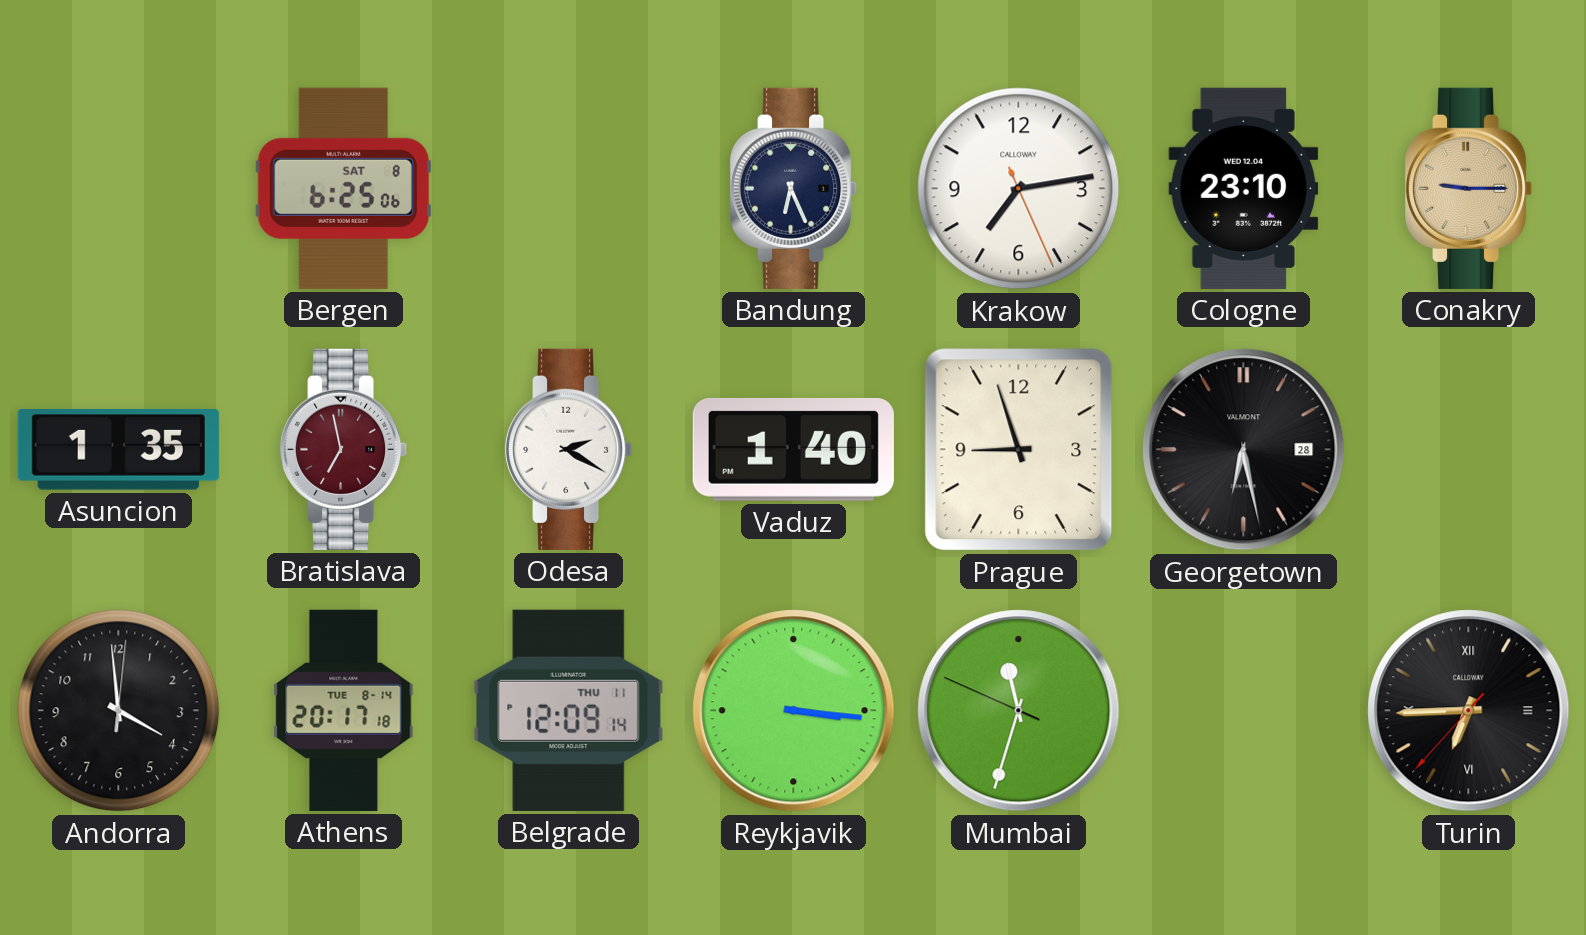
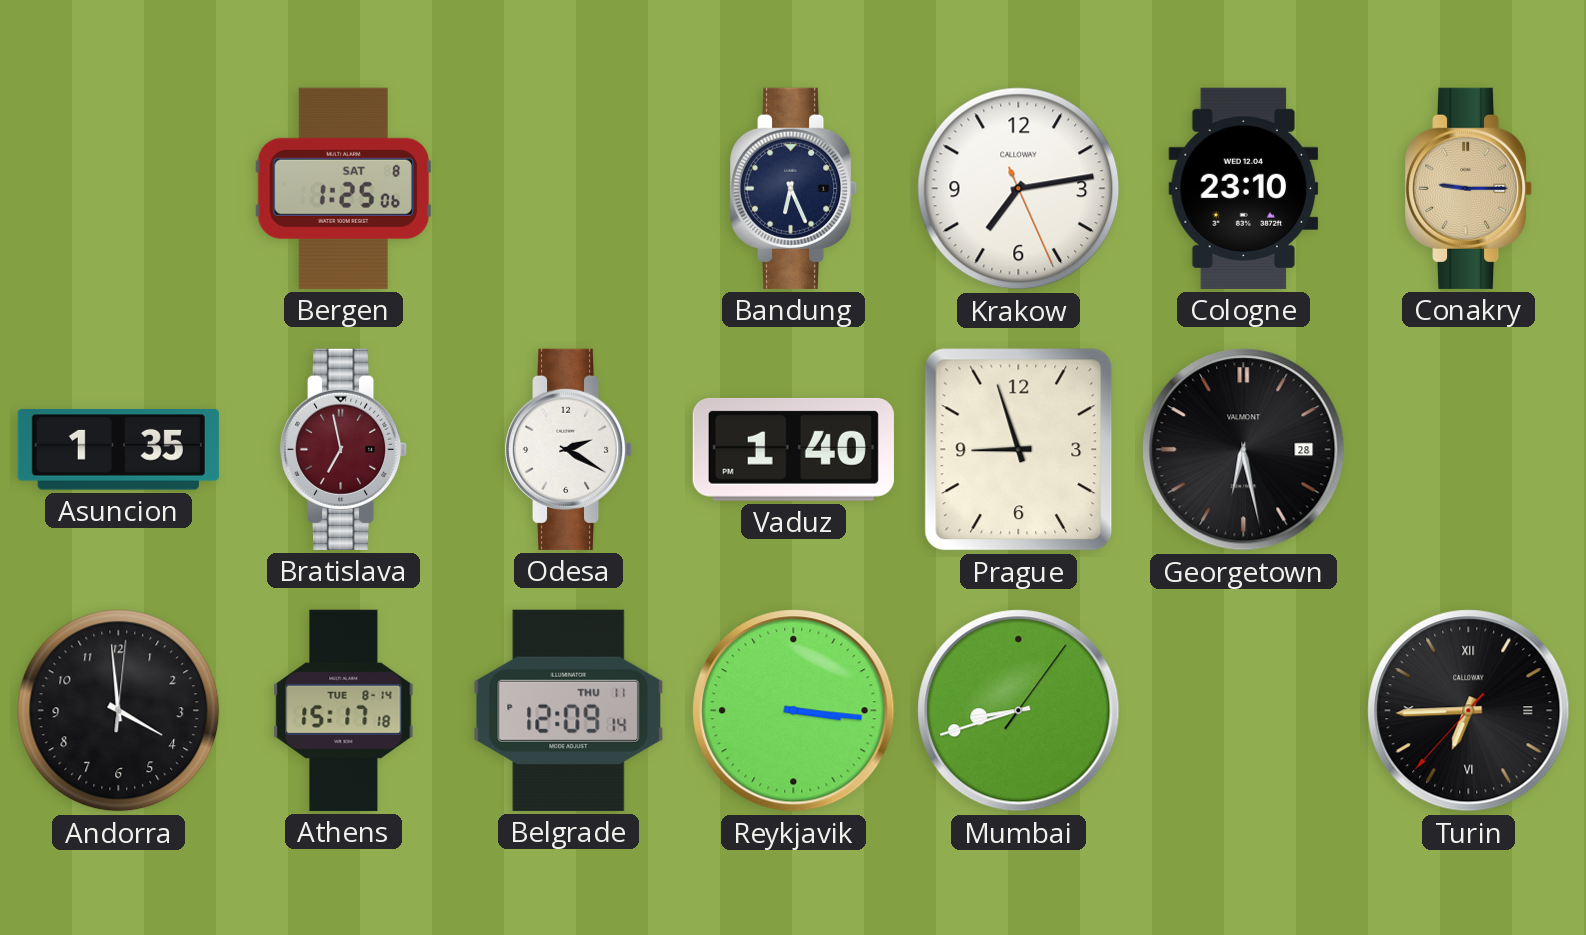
Bergen: 6:25 -> 1:25 (343, 188)
Athens: 20:17 -> 15:17 (344, 710)
Mumbai: 11:32 -> 8:42 (1019, 711)
